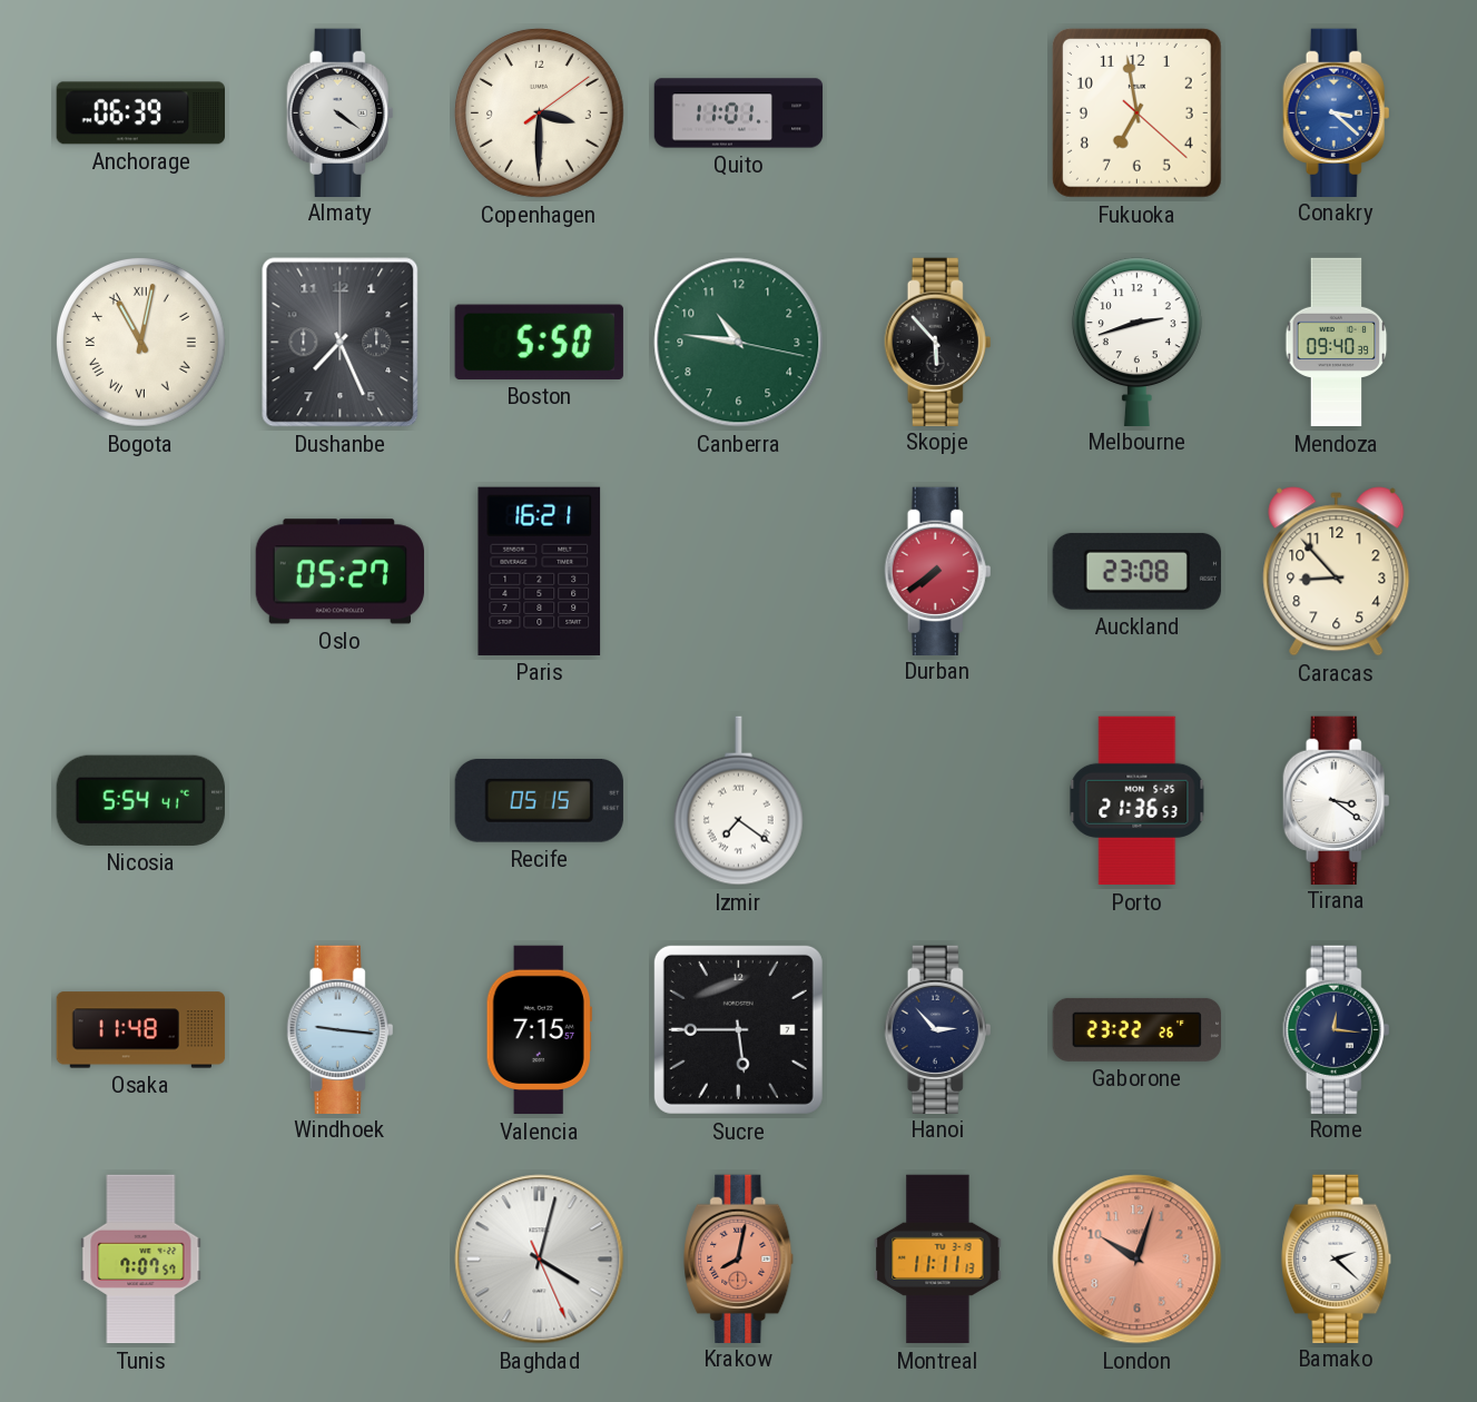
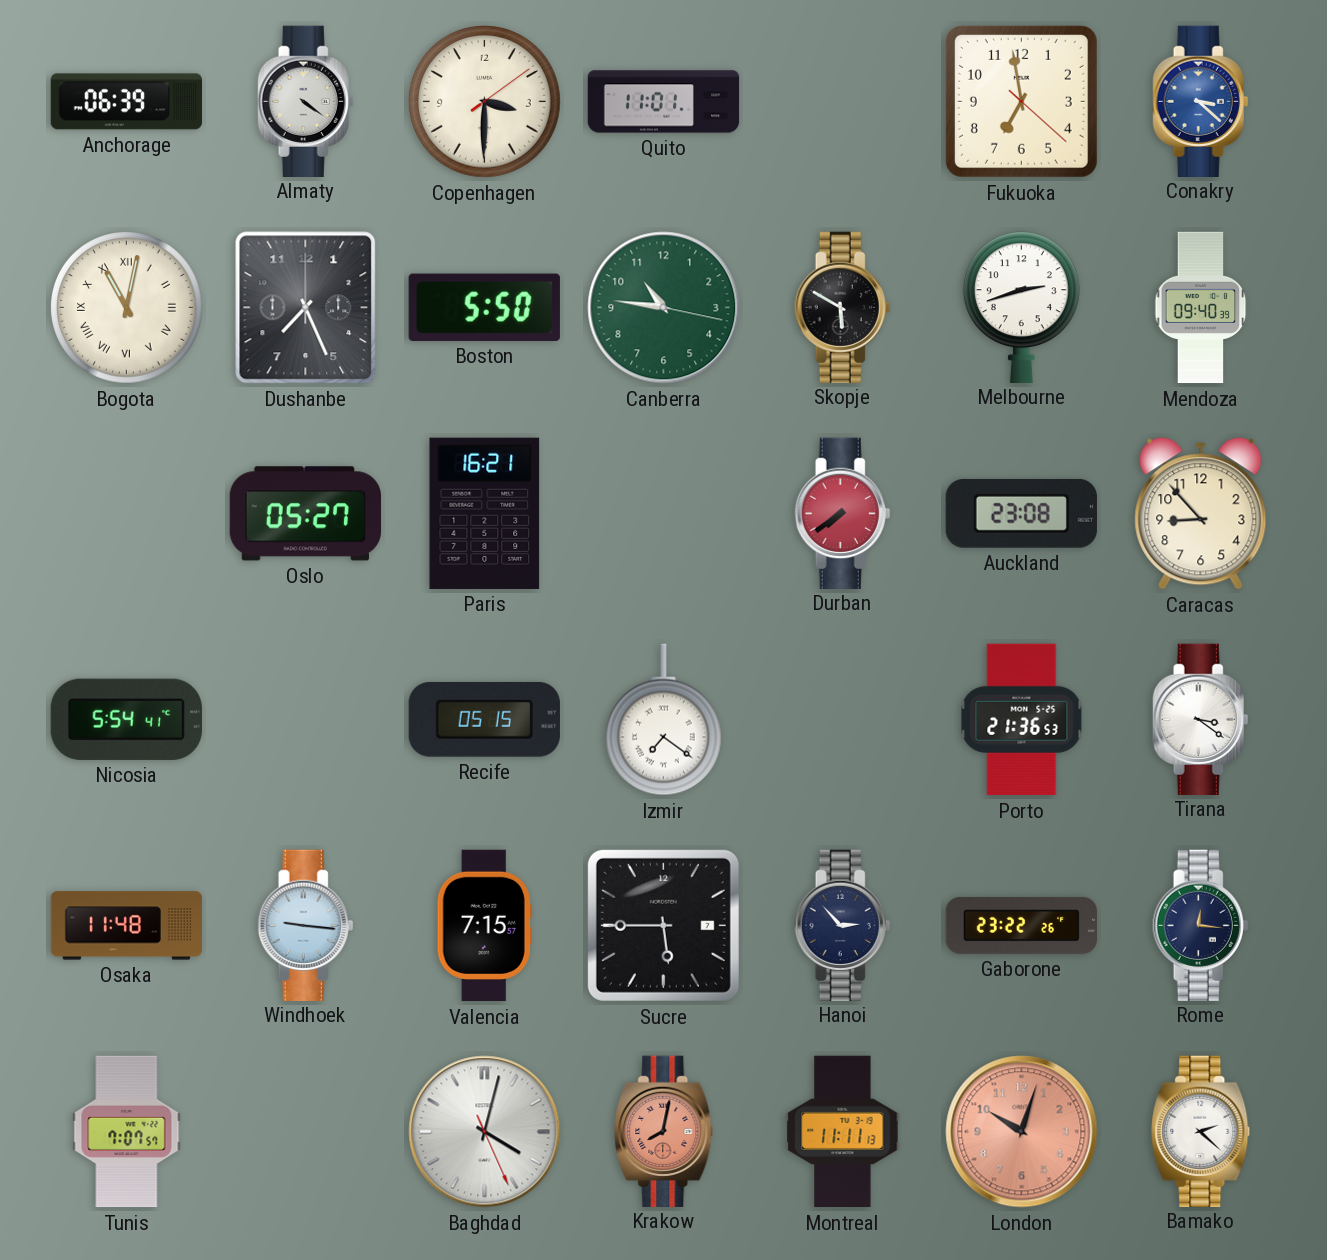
Skopje: 5:53 -> 5:50 (843, 307)
